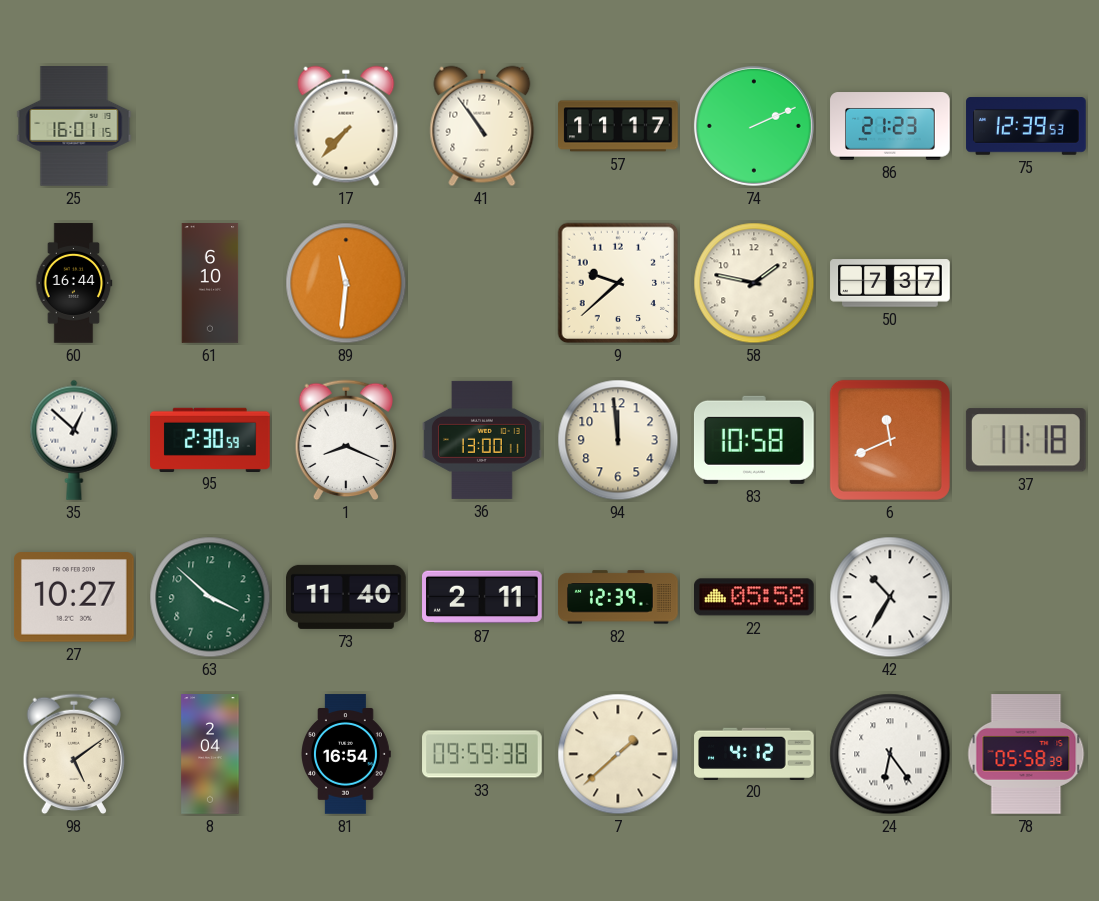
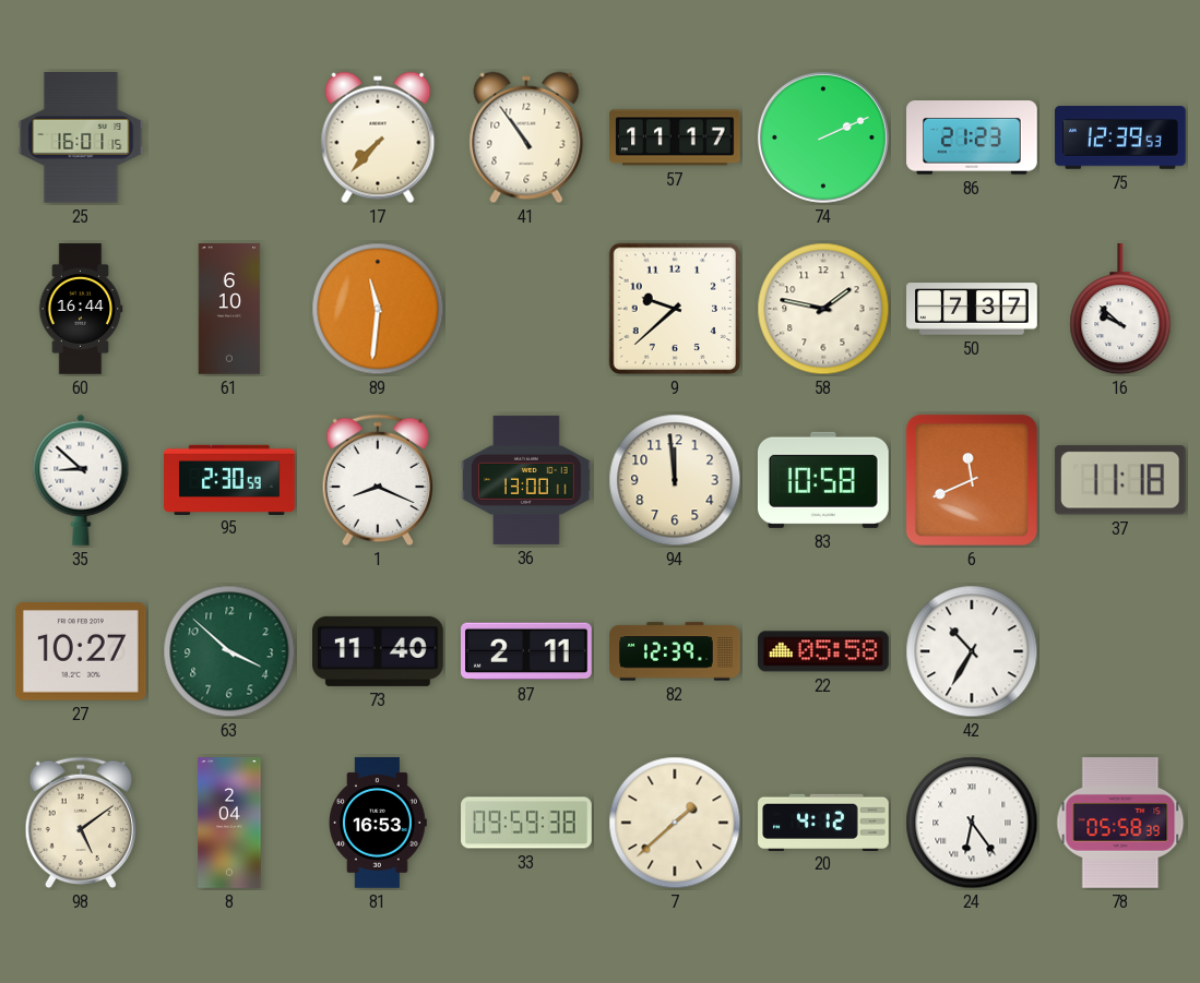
16: none -> 9:52 (1120, 310)
35: 12:52 -> 8:52 (81, 480)
81: 16:54 -> 16:53 (378, 823)
